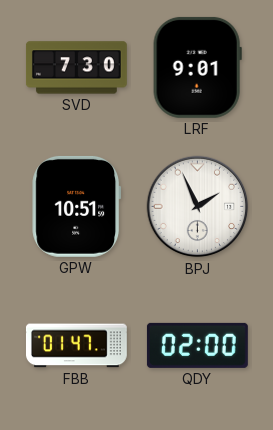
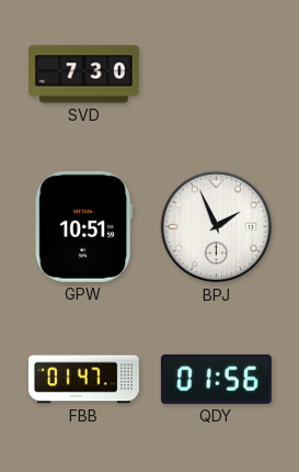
LRF: 9:01 -> none (197, 67)
QDY: 02:00 -> 01:56 (216, 379)
